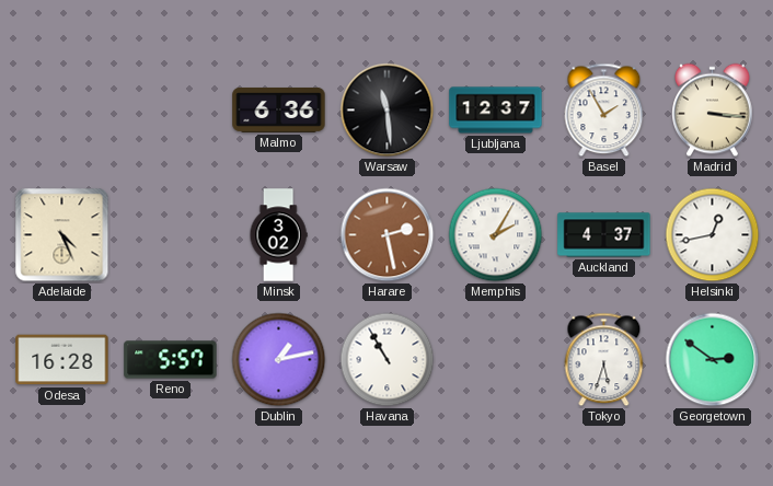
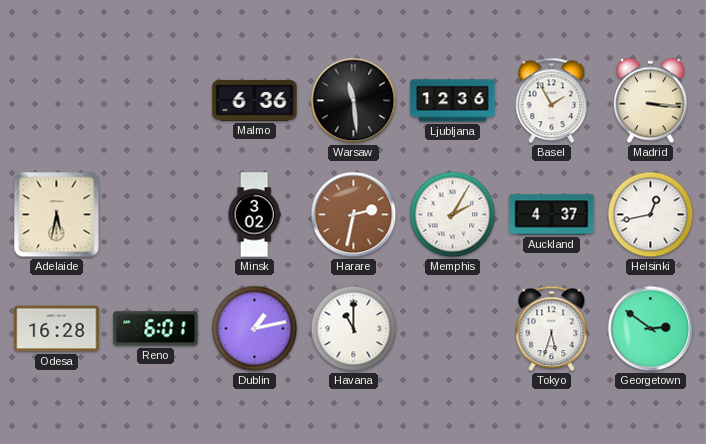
Ljubljana: 12:37 -> 12:36 (453, 101)
Adelaide: 4:26 -> 5:32 (57, 215)
Harare: 2:28 -> 2:32 (354, 215)
Reno: 5:57 -> 6:01 (156, 329)
Havana: 10:55 -> 11:00 (354, 329)
